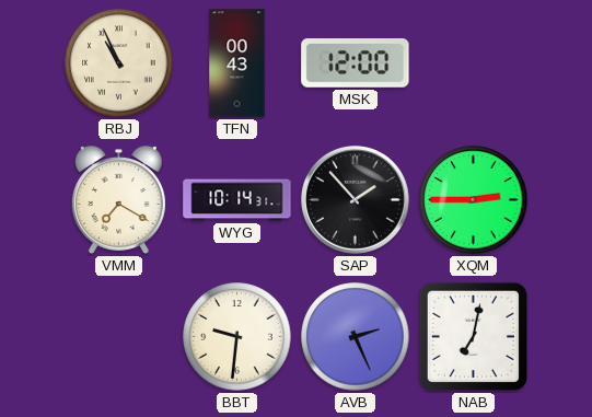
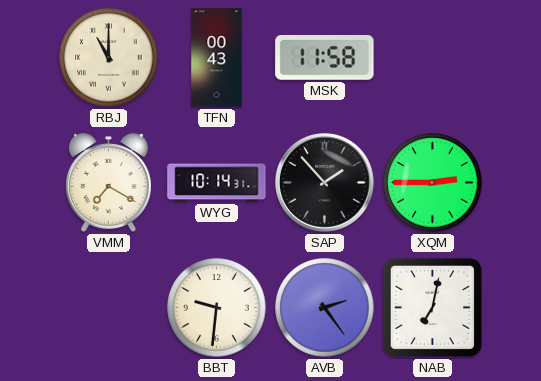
RBJ: 10:56 -> 11:00 (109, 58)
MSK: 12:00 -> 11:58 (325, 58)
AVB: 2:26 -> 2:24 (325, 308)
